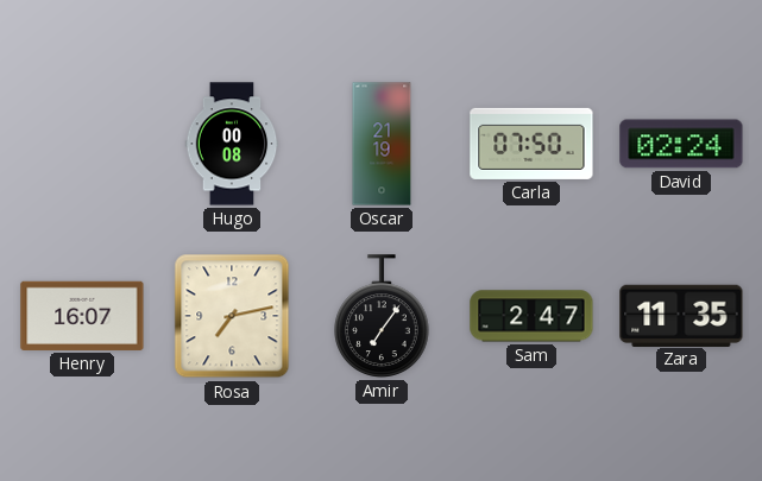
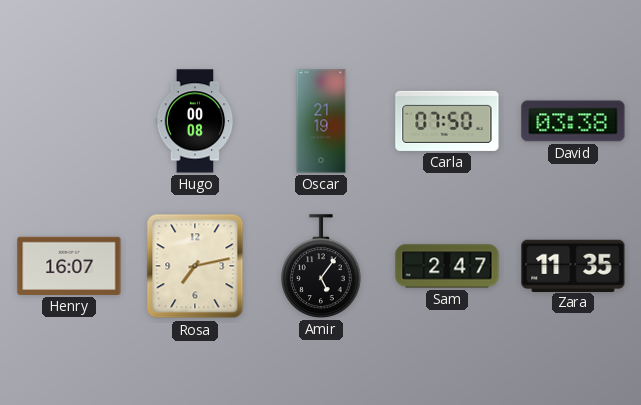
David: 02:24 -> 03:38 (573, 121)
Amir: 7:06 -> 5:06 (322, 266)
